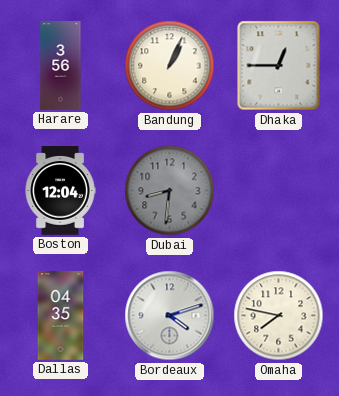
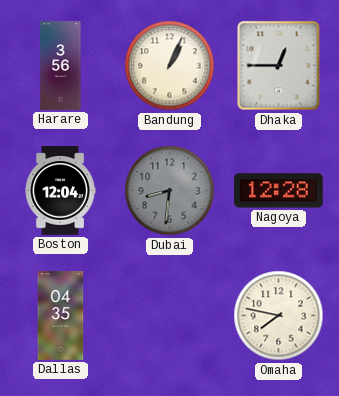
Nagoya: none -> 12:28 (279, 191)
Bordeaux: 4:12 -> none (170, 316)
